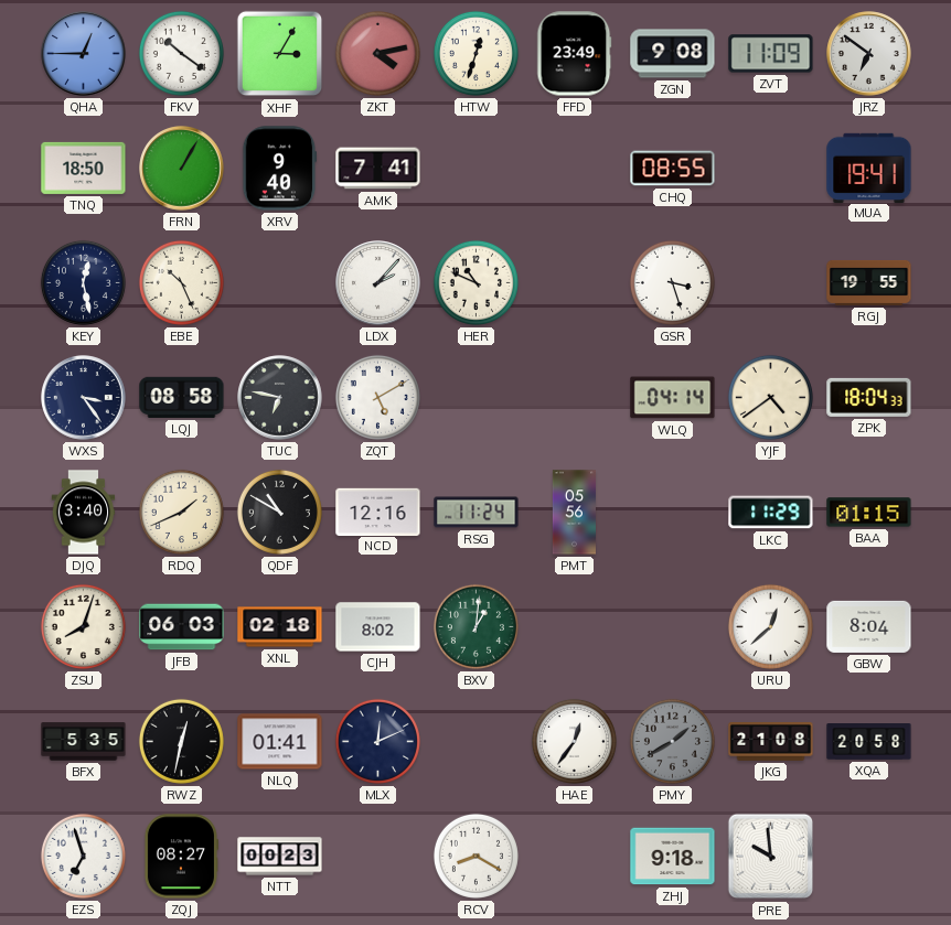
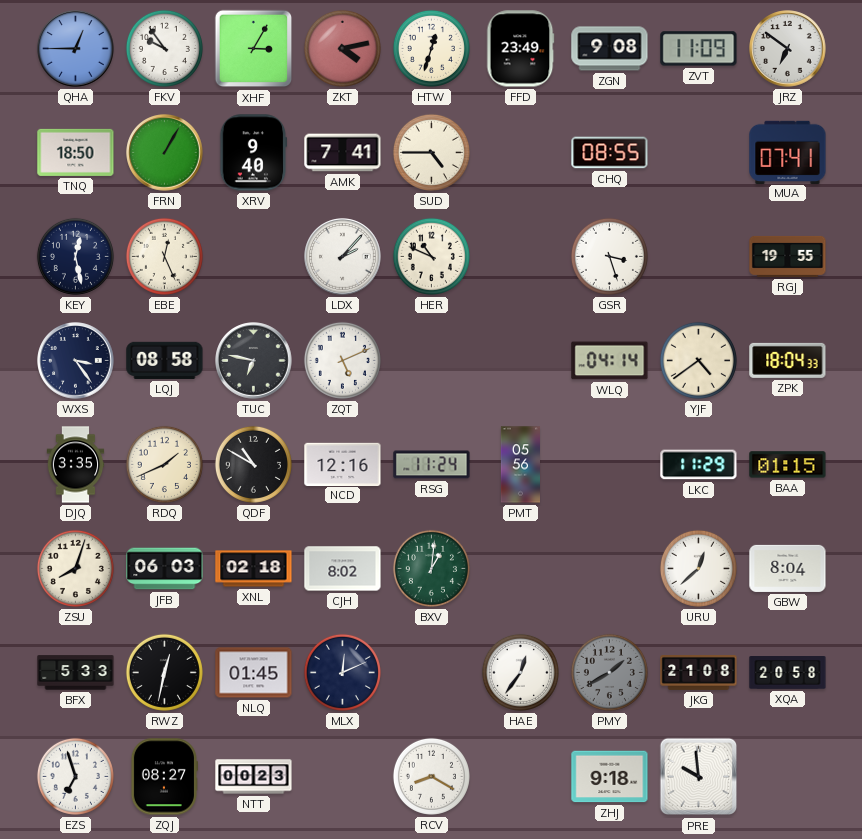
FKV: 10:21 -> 9:54 (164, 48)
SUD: none -> 4:45 (431, 152)
MUA: 19:41 -> 07:41 (788, 152)
EBE: 10:26 -> 12:26 (164, 256)
ZQT: 5:10 -> 5:11 (342, 360)
DJQ: 3:40 -> 3:35 (76, 465)
BFX: 5:35 -> 5:33 (76, 673)
NLQ: 01:41 -> 01:45 (254, 673)
